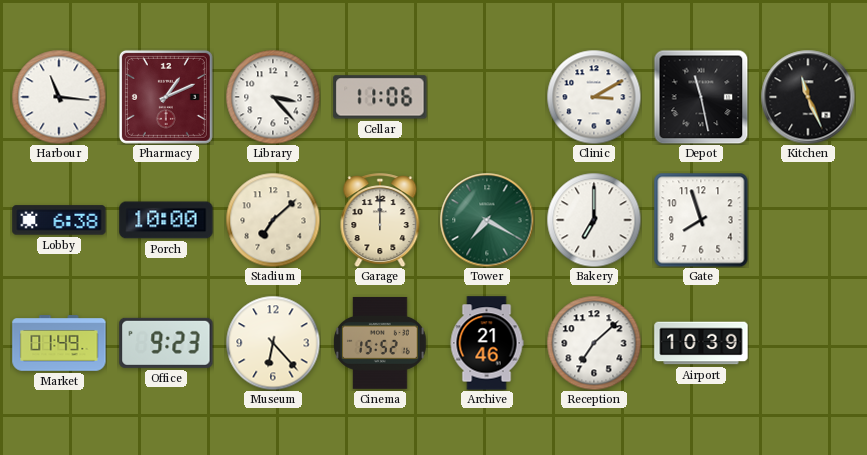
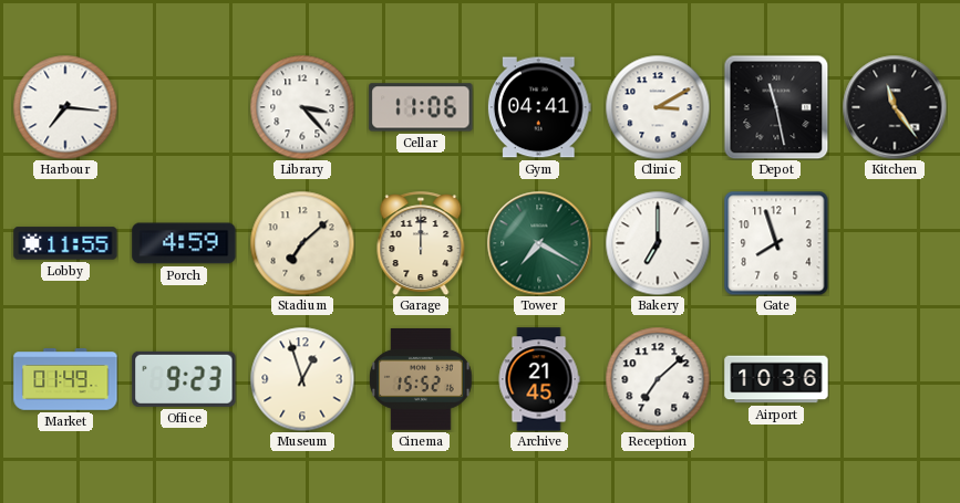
Harbour: 11:16 -> 7:16 (65, 107)
Pharmacy: 1:11 -> none (166, 97)
Gym: none -> 04:41 (539, 107)
Kitchen: 11:26 -> 11:24 (895, 107)
Lobby: 6:38 -> 11:55 (65, 243)
Porch: 10:00 -> 4:59 (184, 243)
Museum: 6:23 -> 12:57 (302, 379)
Archive: 21:46 -> 21:45 (539, 379)
Airport: 10:39 -> 10:36 (776, 379)
